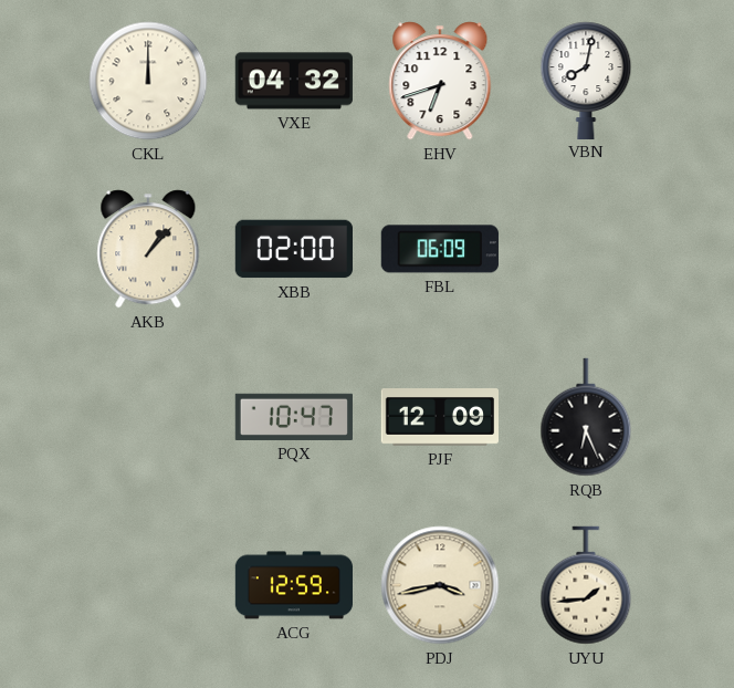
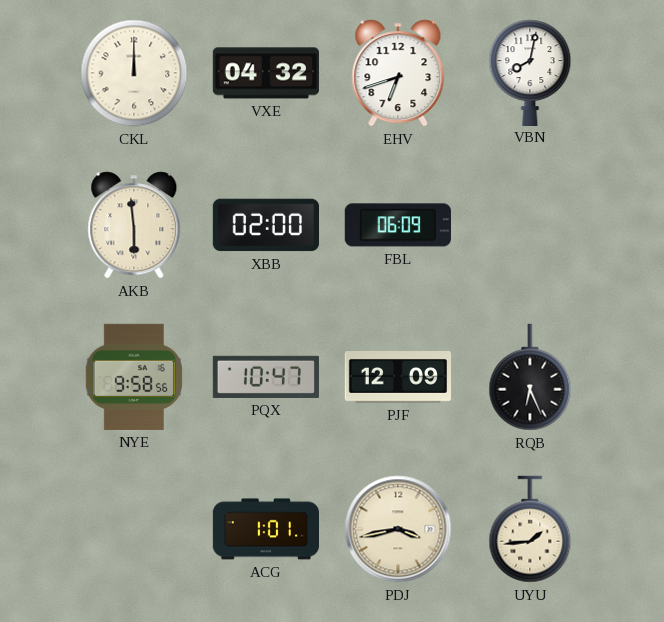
AKB: 1:07 -> 5:59 (134, 225)
NYE: none -> 9:58 (134, 377)
ACG: 12:59 -> 1:01 (265, 529)
